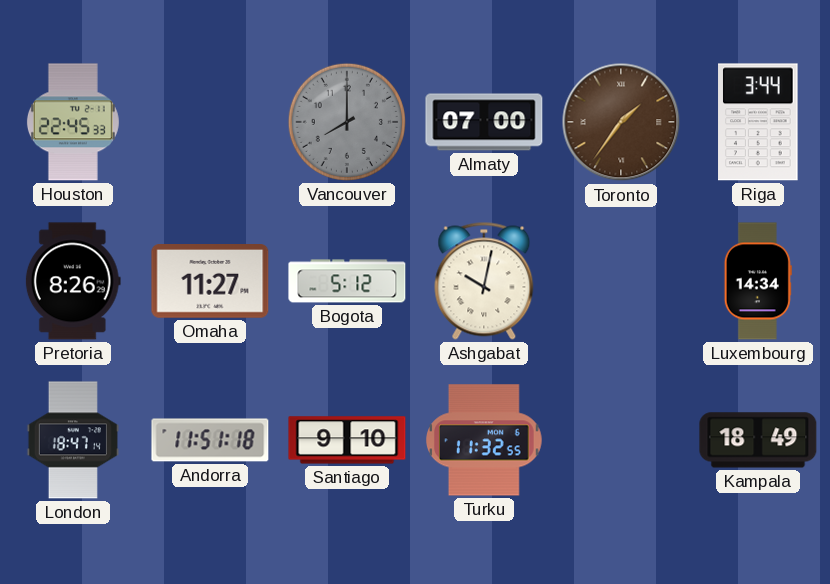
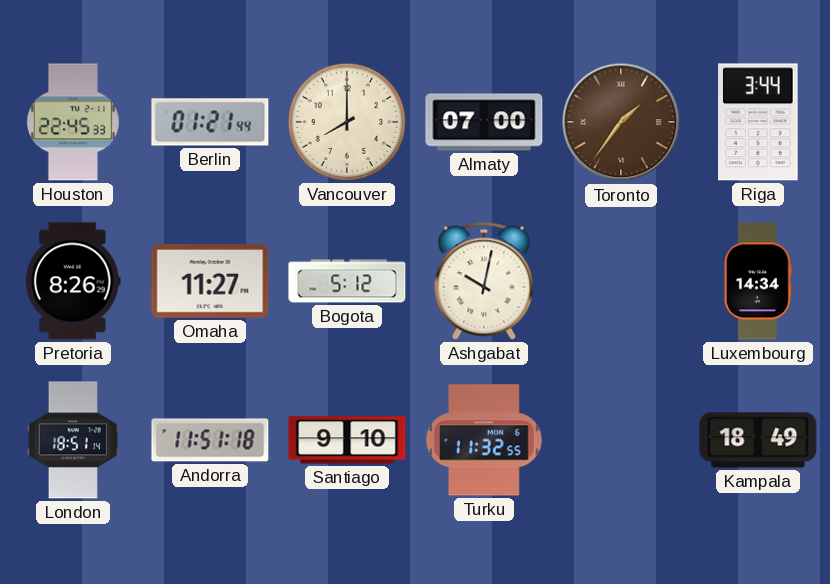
Berlin: none -> 01:21 (210, 122)
Vancouver dial: grey -> cream (347, 122)
London: 18:47 -> 18:51 (73, 440)
